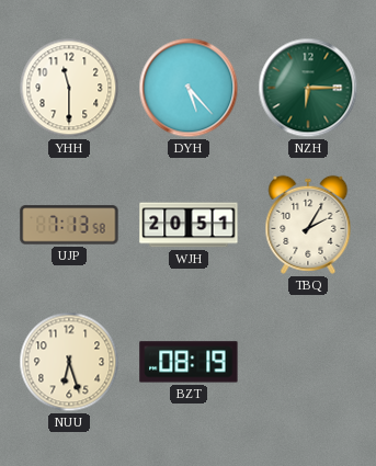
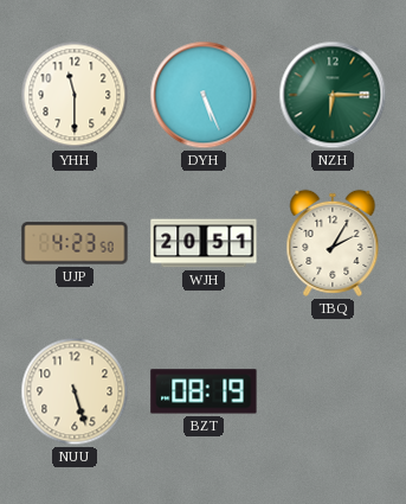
DYH: 5:23 -> 5:26 (204, 95)
UJP: 7:13 -> 4:23 (75, 243)
NUU: 6:27 -> 5:27 (75, 391)
